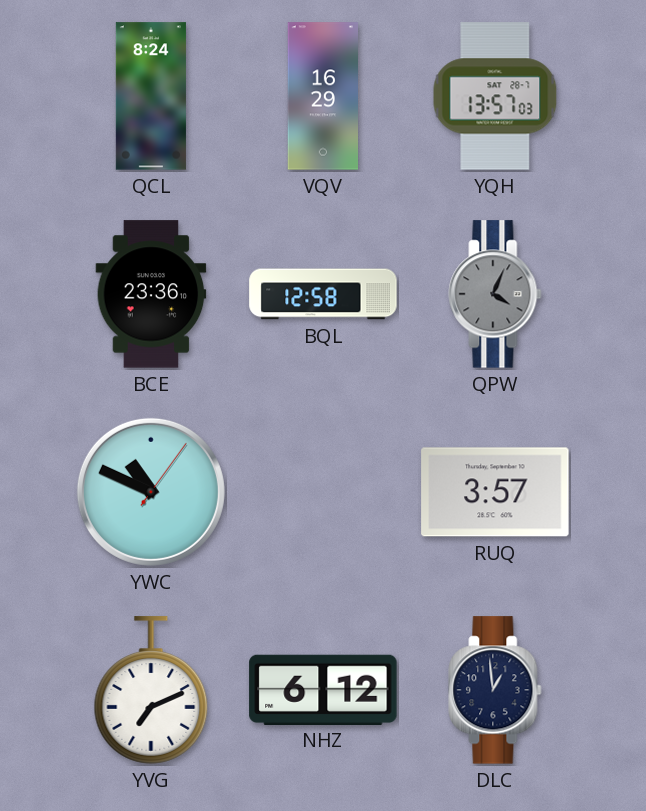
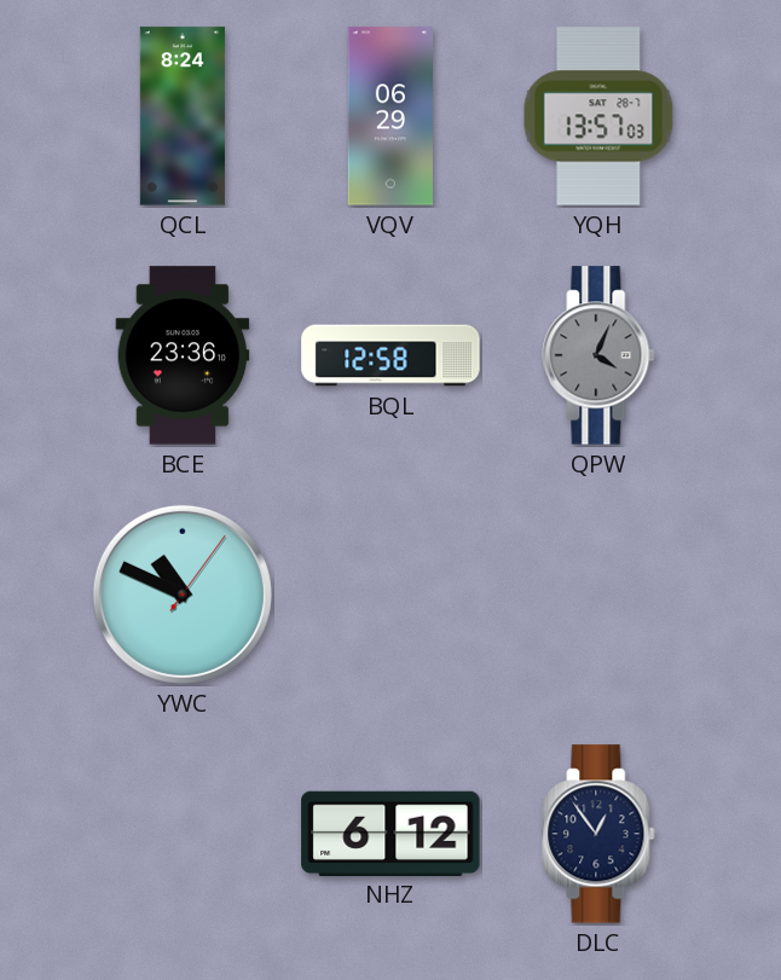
VQV: 16:29 -> 06:29 (389, 116)
RUQ: 3:57 -> none (495, 492)
YVG: 7:11 -> none (151, 690)
DLC: 12:59 -> 12:54 (598, 834)
